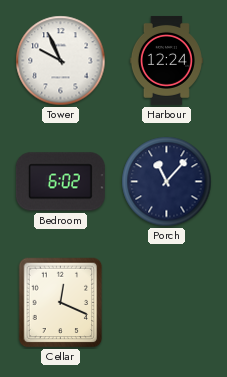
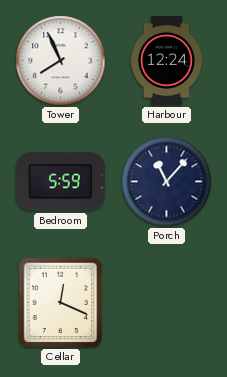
Tower: 9:56 -> 7:56 (61, 61)
Bedroom: 6:02 -> 5:59 (60, 182)
